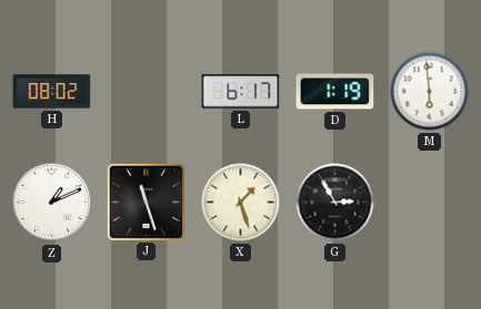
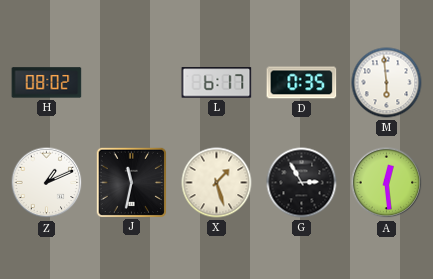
D: 1:19 -> 0:35 (302, 83)
J: 11:27 -> 11:32 (131, 182)
A: none -> 12:29 (387, 183)
